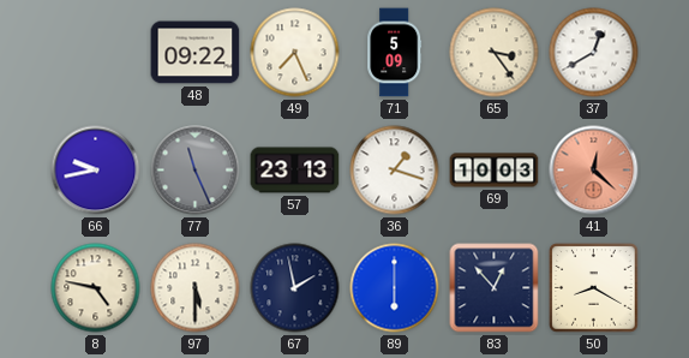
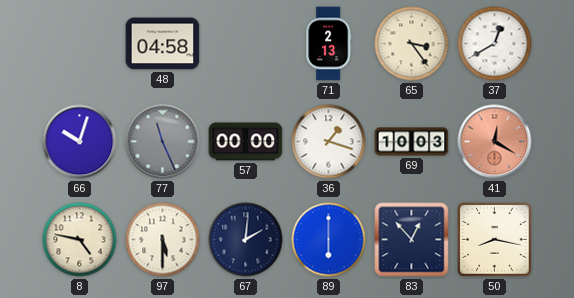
48: 09:22 -> 04:58 (163, 44)
49: 7:26 -> none (295, 53)
71: 5:09 -> 2:13 (329, 44)
66: 9:43 -> 10:03 (80, 142)
57: 23:13 -> 00:00 (246, 142)
41: 12:22 -> 12:20 (495, 142)
67: 1:58 -> 2:01 (246, 240)
50: 8:20 -> 8:17 (495, 240)
